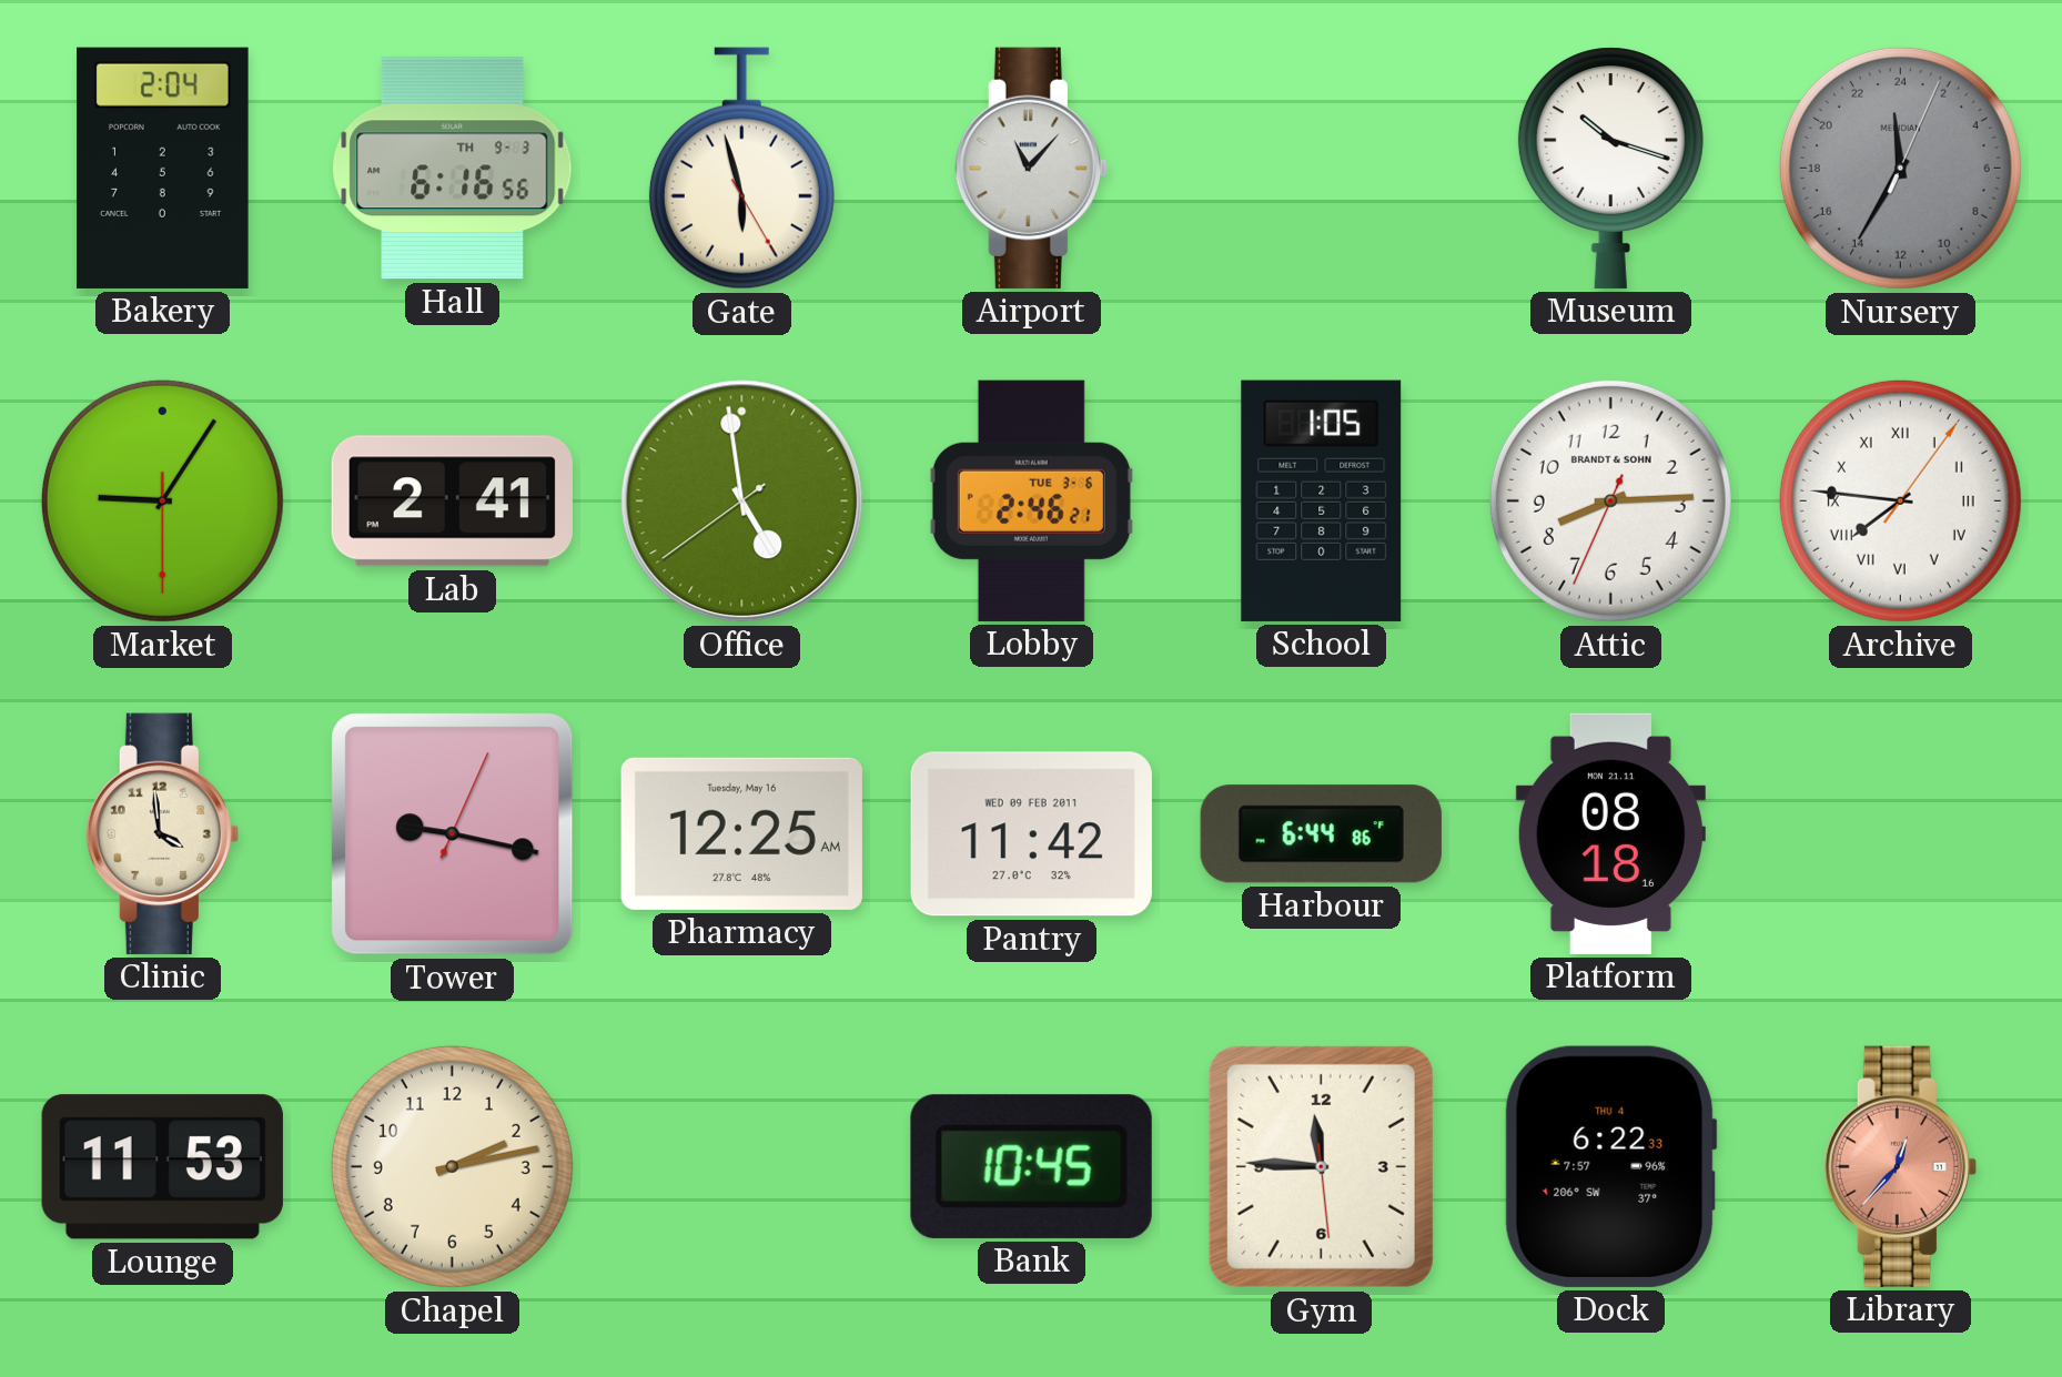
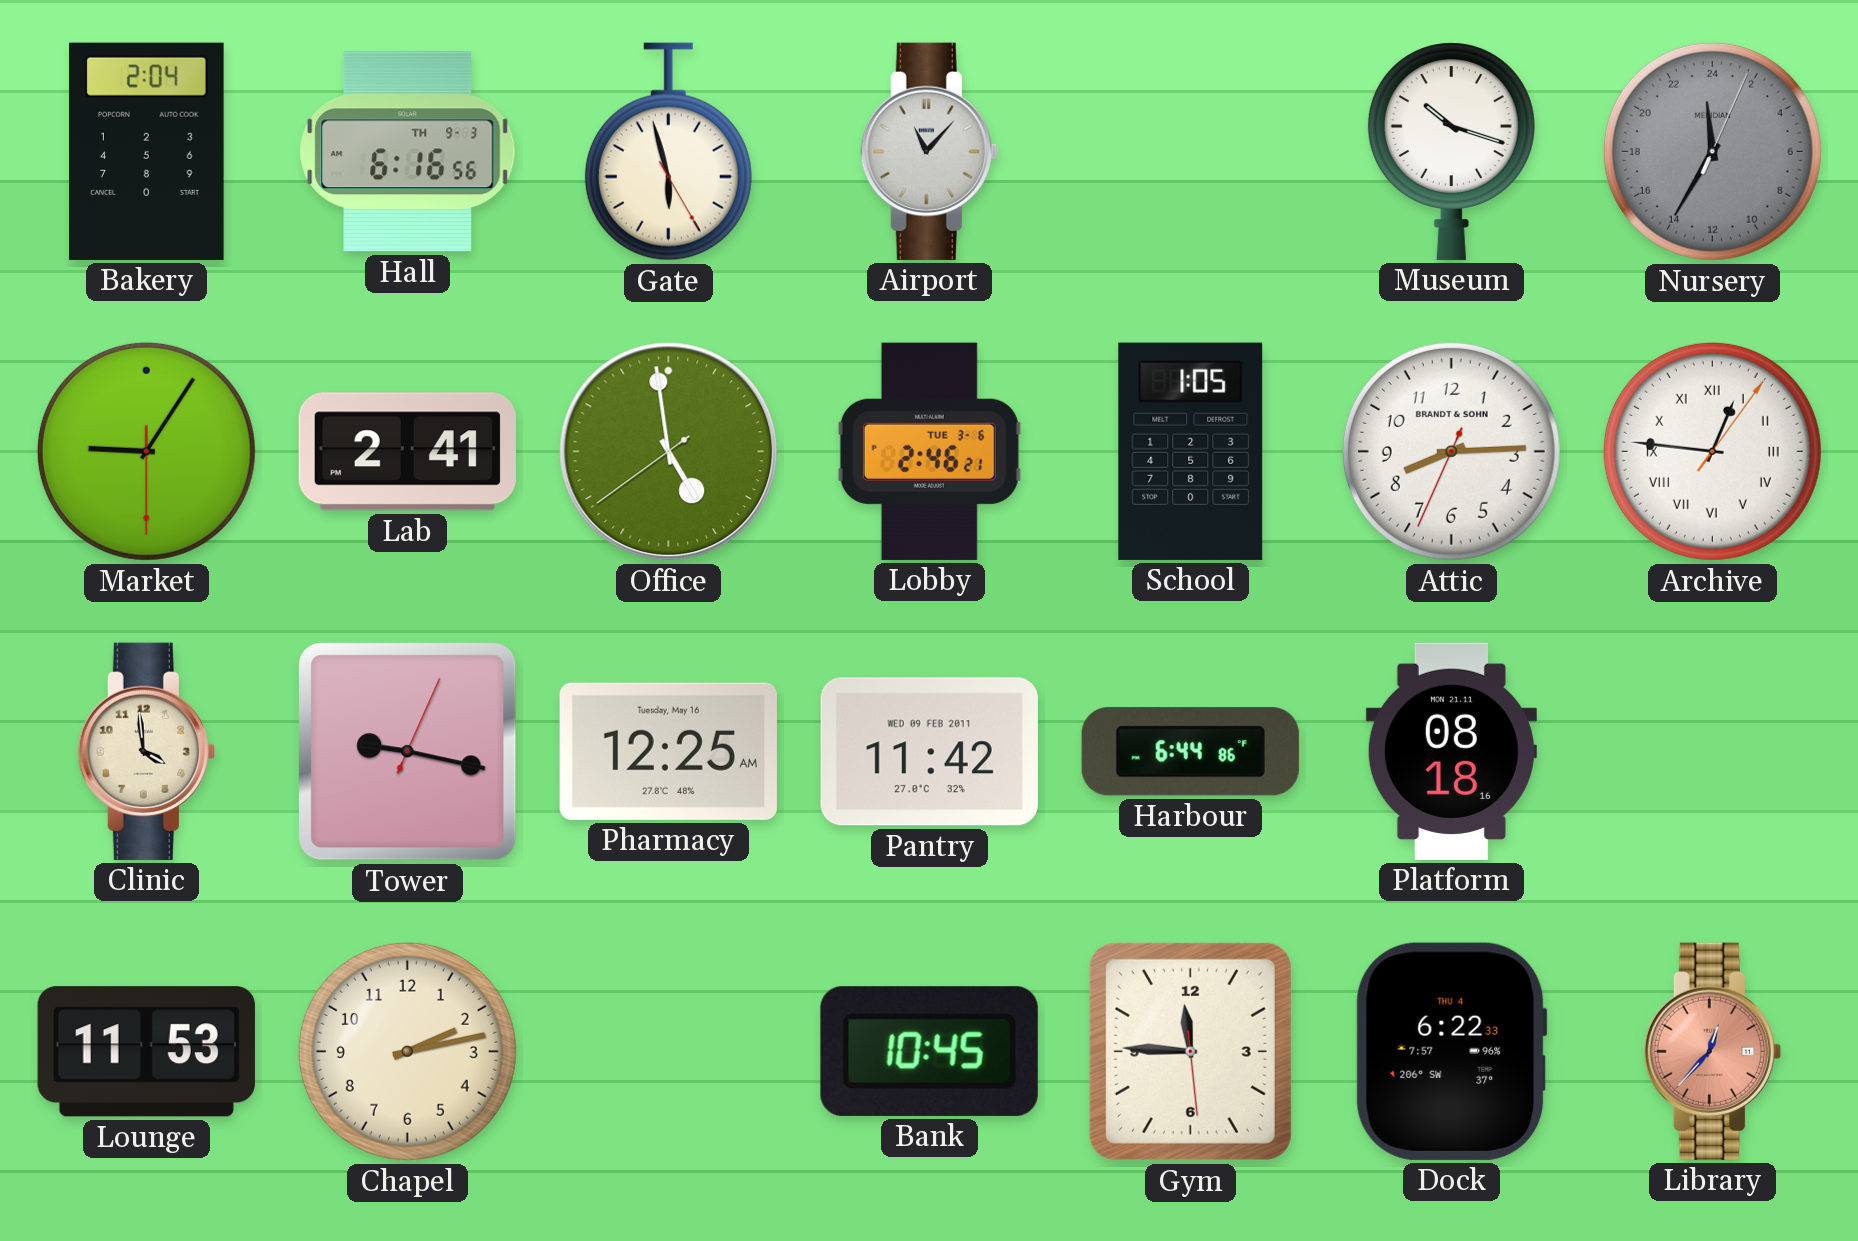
Archive: 7:46 -> 12:46 (1712, 451)
